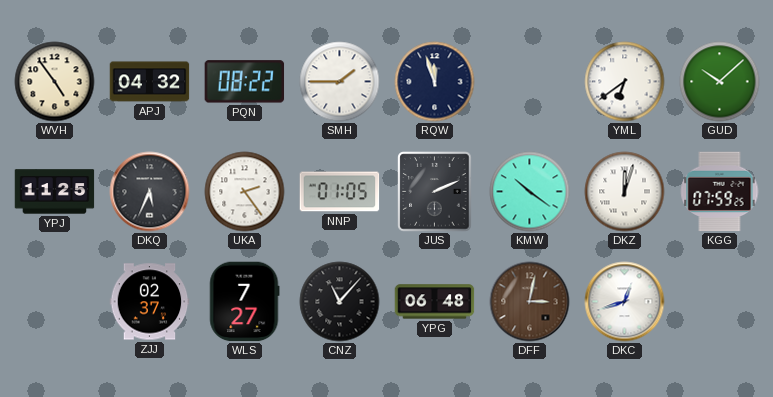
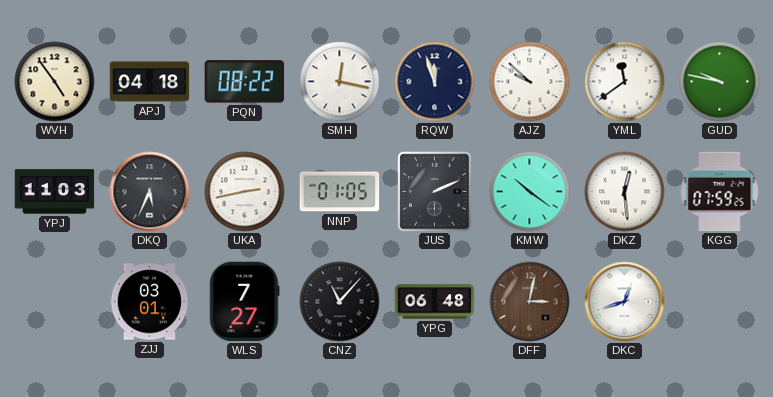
APJ: 04:32 -> 04:18 (150, 82)
SMH: 1:45 -> 12:17 (340, 82)
AJZ: none -> 9:52 (530, 82)
YML: 6:39 -> 11:39 (625, 82)
GUD: 10:08 -> 9:47 (720, 82)
YPJ: 11:25 -> 11:03 (55, 192)
UKA: 2:24 -> 2:43 (245, 192)
DKZ: 12:03 -> 12:29 (625, 192)
ZJJ: 02:37 -> 03:01 (150, 302)
